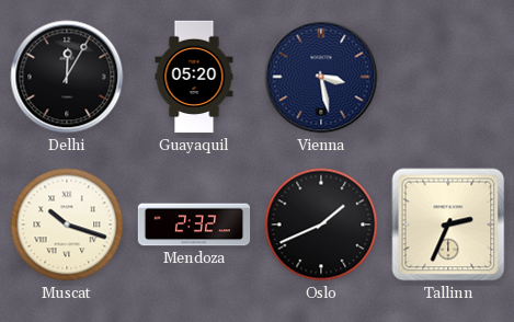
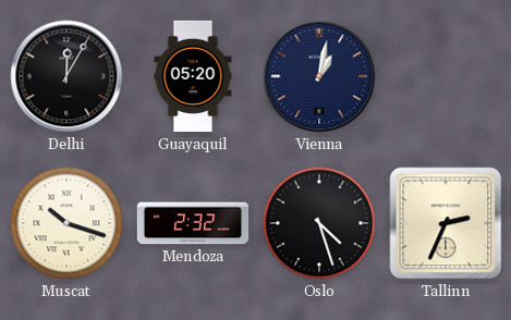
Vienna: 3:28 -> 1:02 (319, 76)
Oslo: 1:41 -> 4:27 (319, 223)
